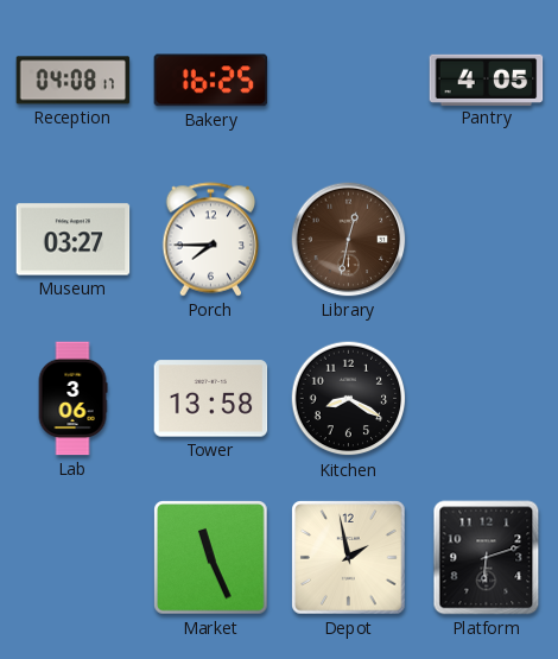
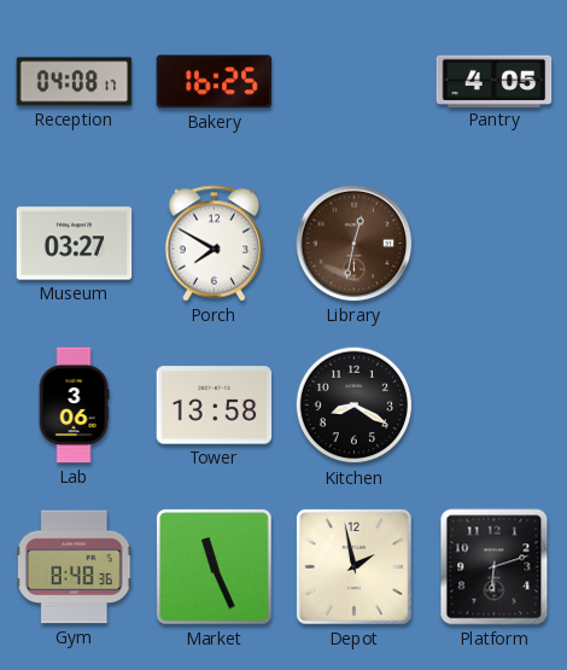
Porch: 7:45 -> 7:50 (215, 244)
Gym: none -> 8:48 (75, 567)
